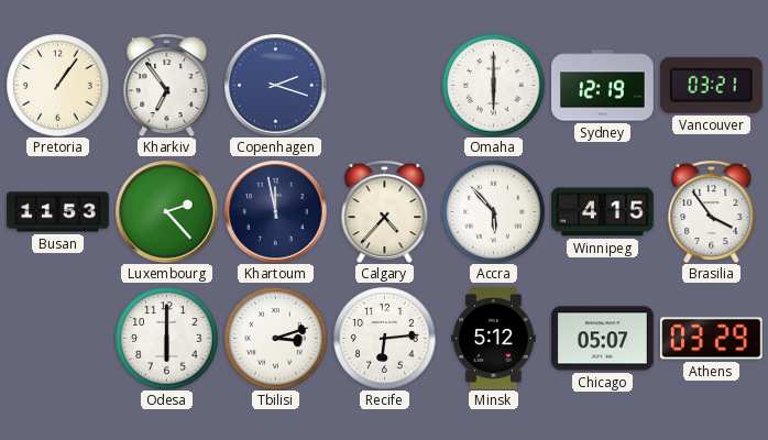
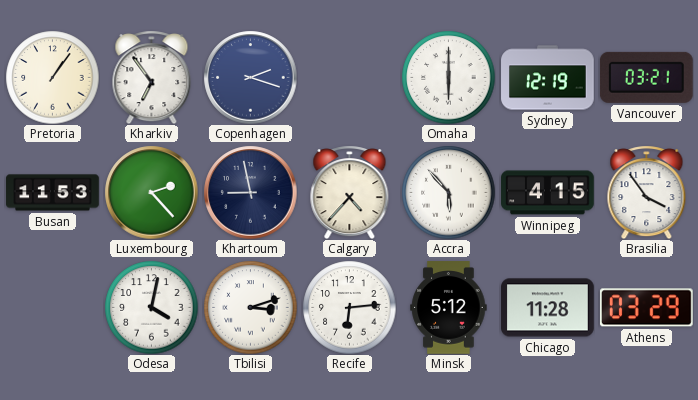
Khartoum: 11:58 -> 8:58 (250, 192)
Odesa: 6:00 -> 4:02 (151, 307)
Chicago: 05:07 -> 11:28 (548, 308)
